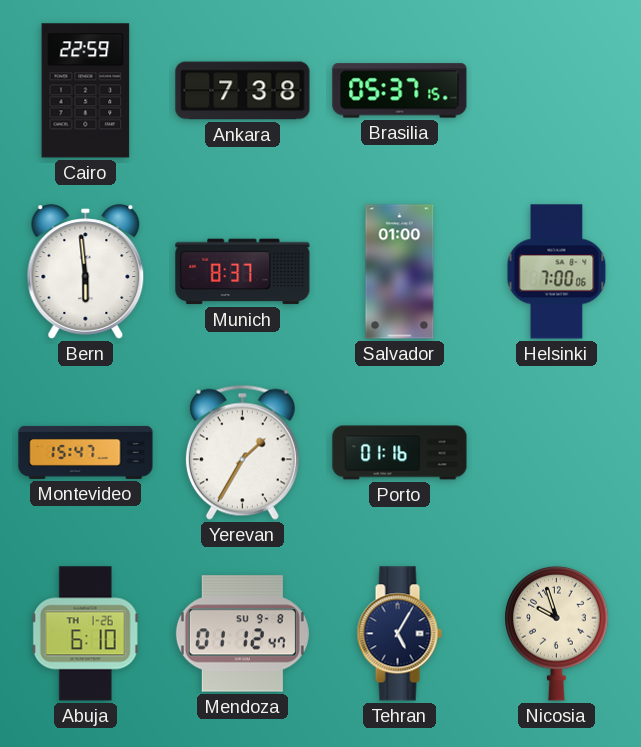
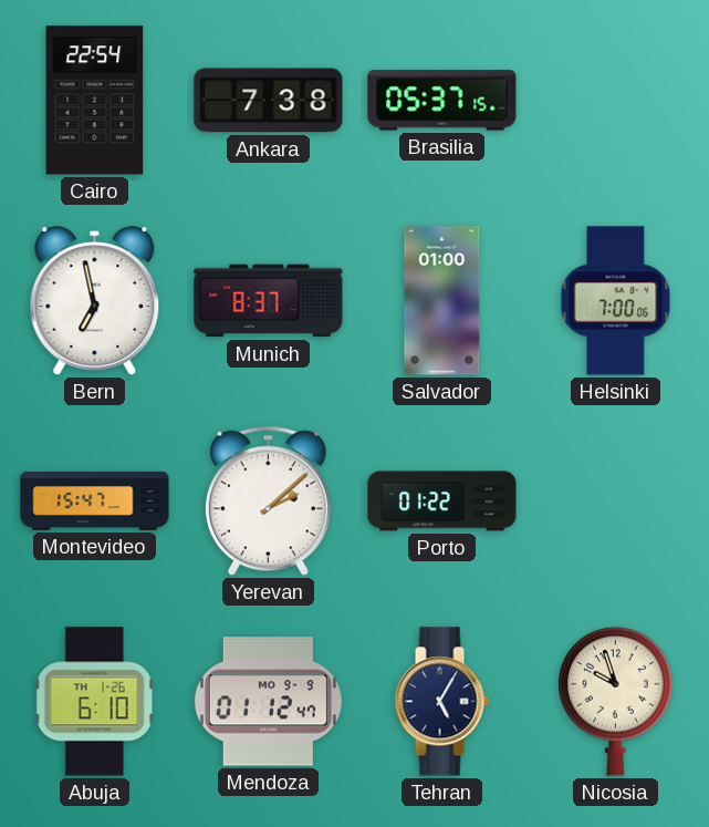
Cairo: 22:59 -> 22:54 (95, 101)
Bern: 5:59 -> 6:58 (95, 301)
Yerevan: 1:35 -> 2:08 (268, 500)
Porto: 01:16 -> 01:22 (442, 502)
Mendoza date: SU 9-8 -> MO 9-9 (268, 702)
